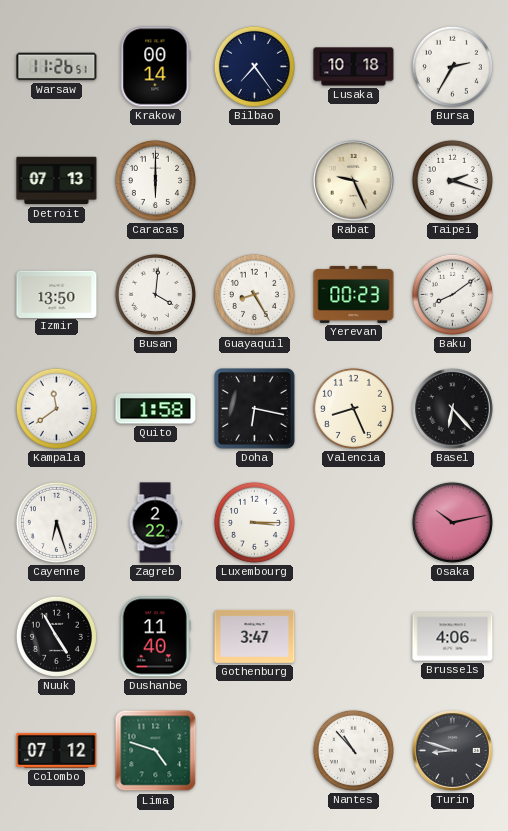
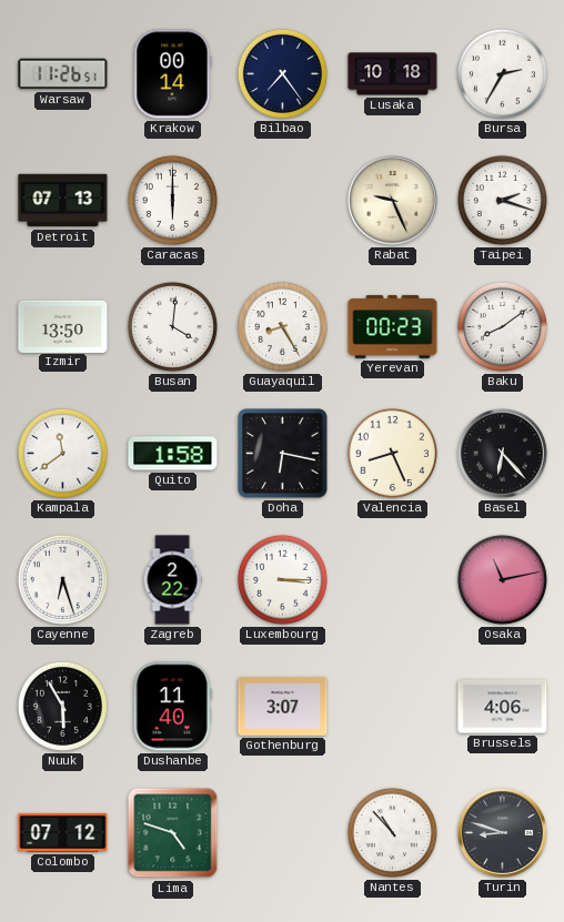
Osaka: 10:13 -> 11:13 (502, 579)
Nuuk: 4:55 -> 5:55 (62, 706)
Gothenburg: 3:47 -> 3:07 (283, 706)
